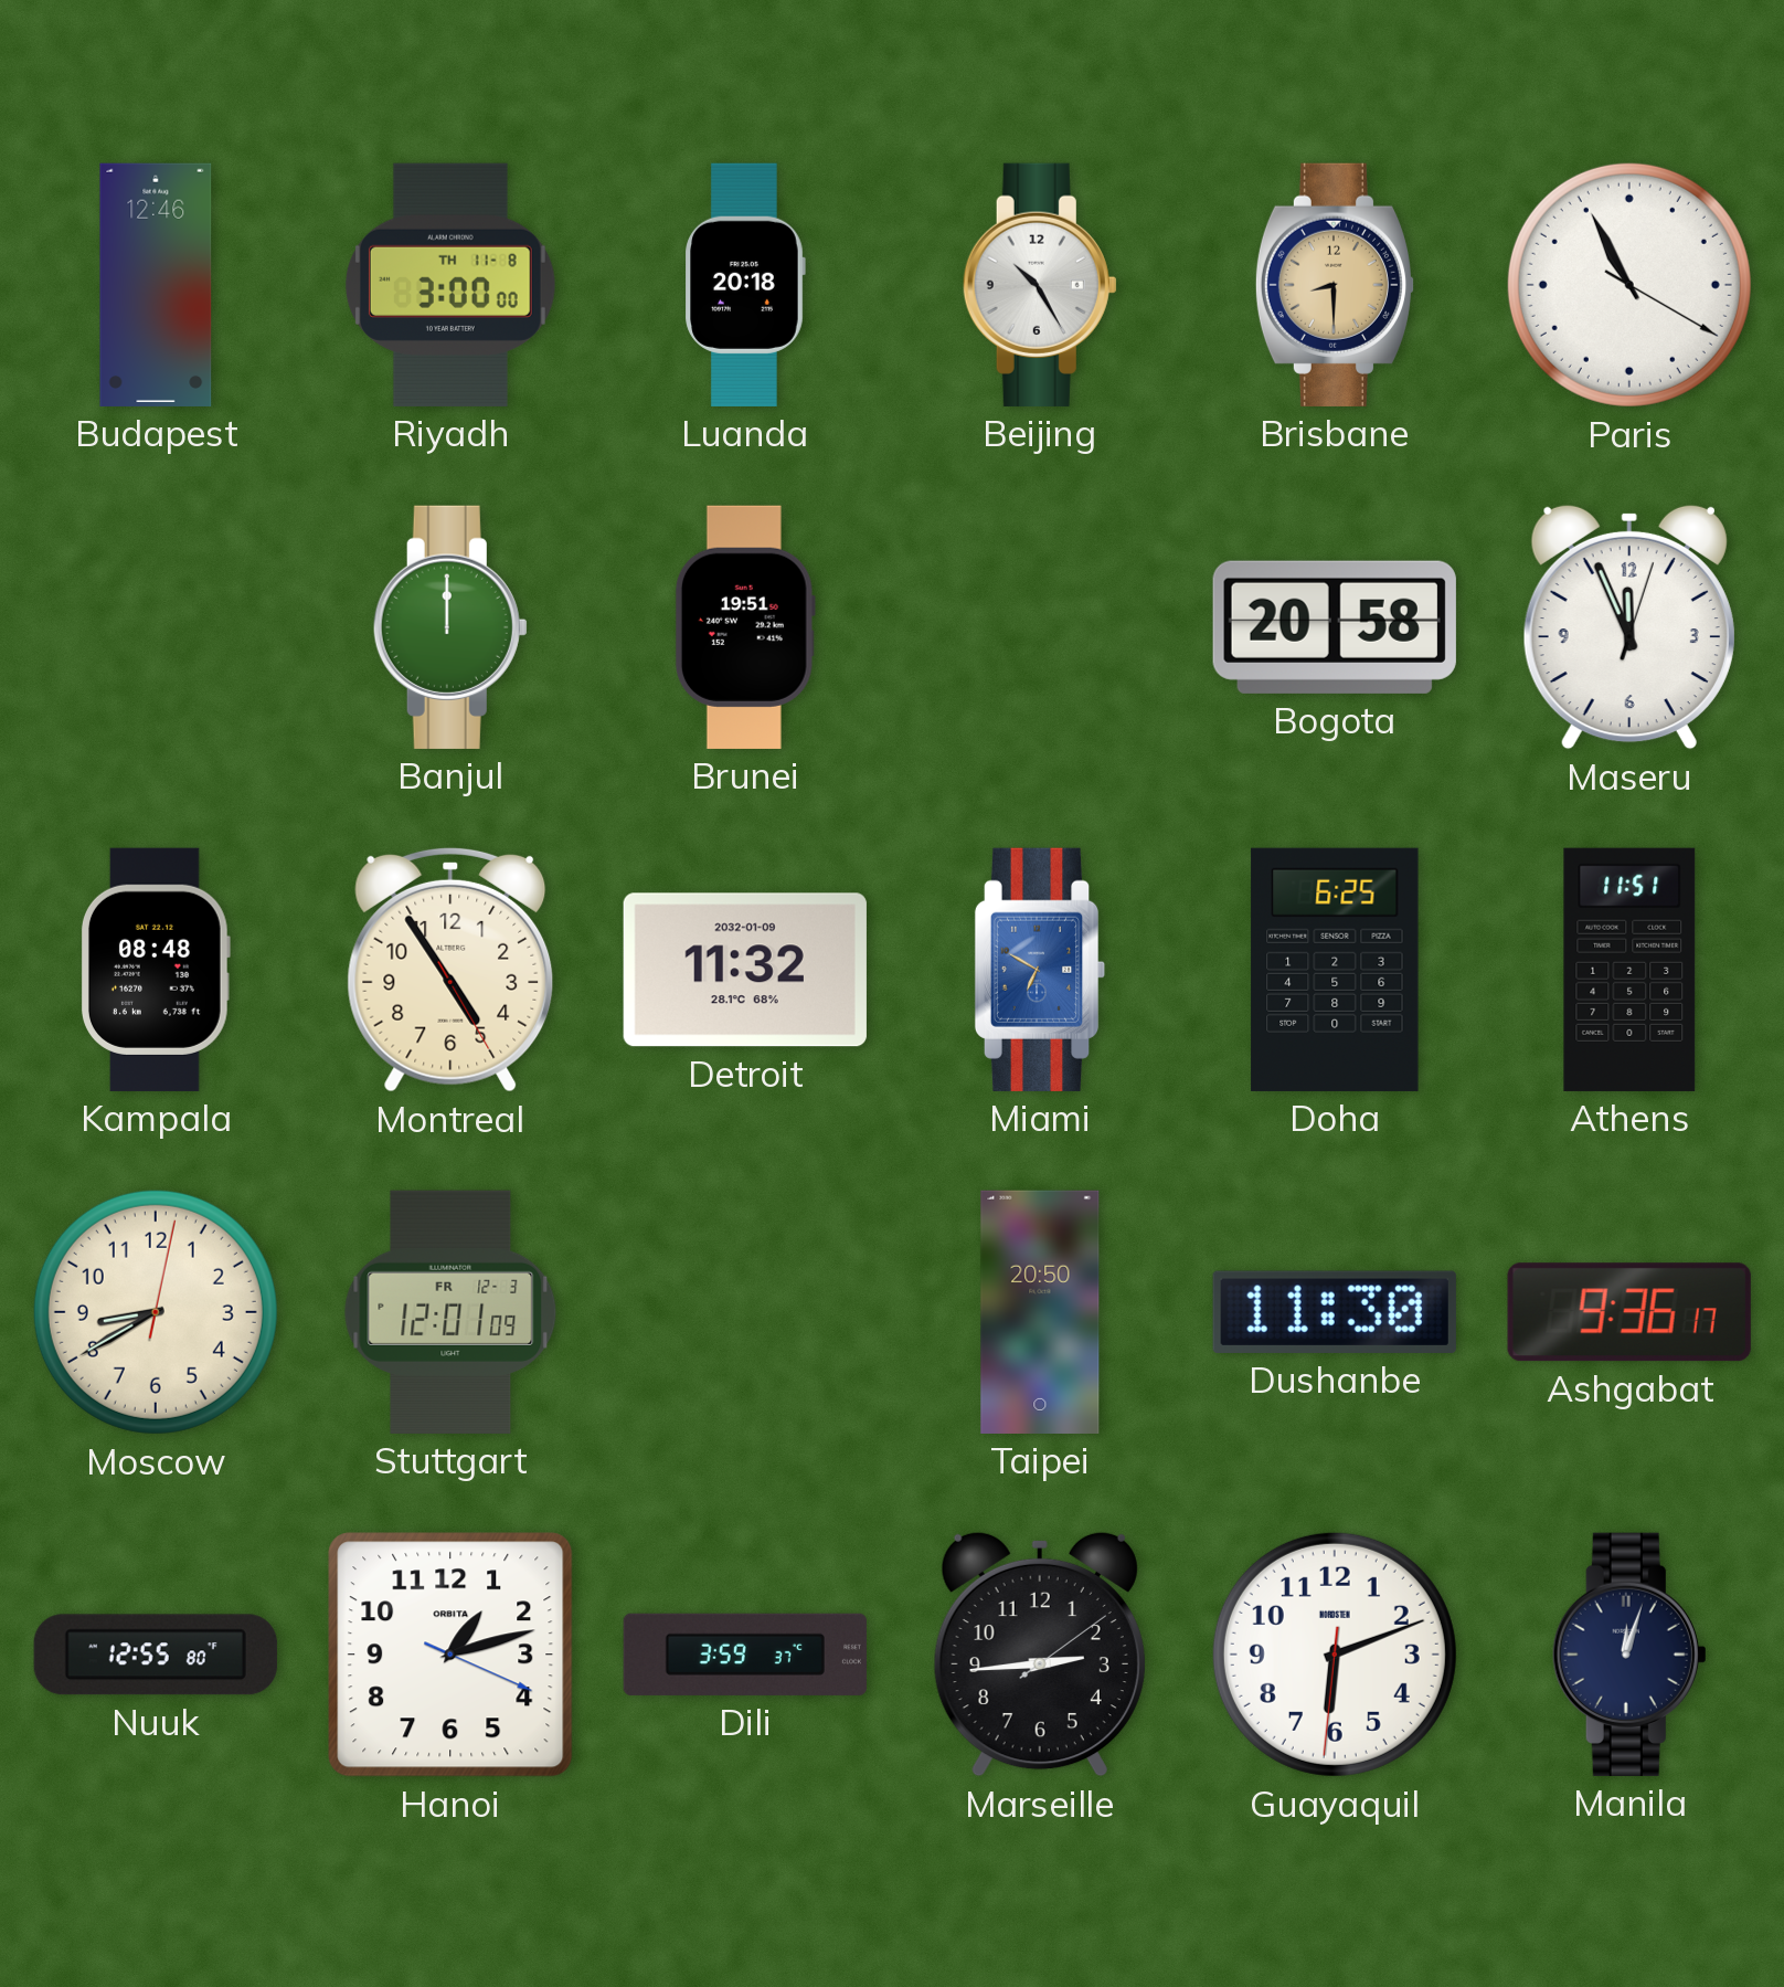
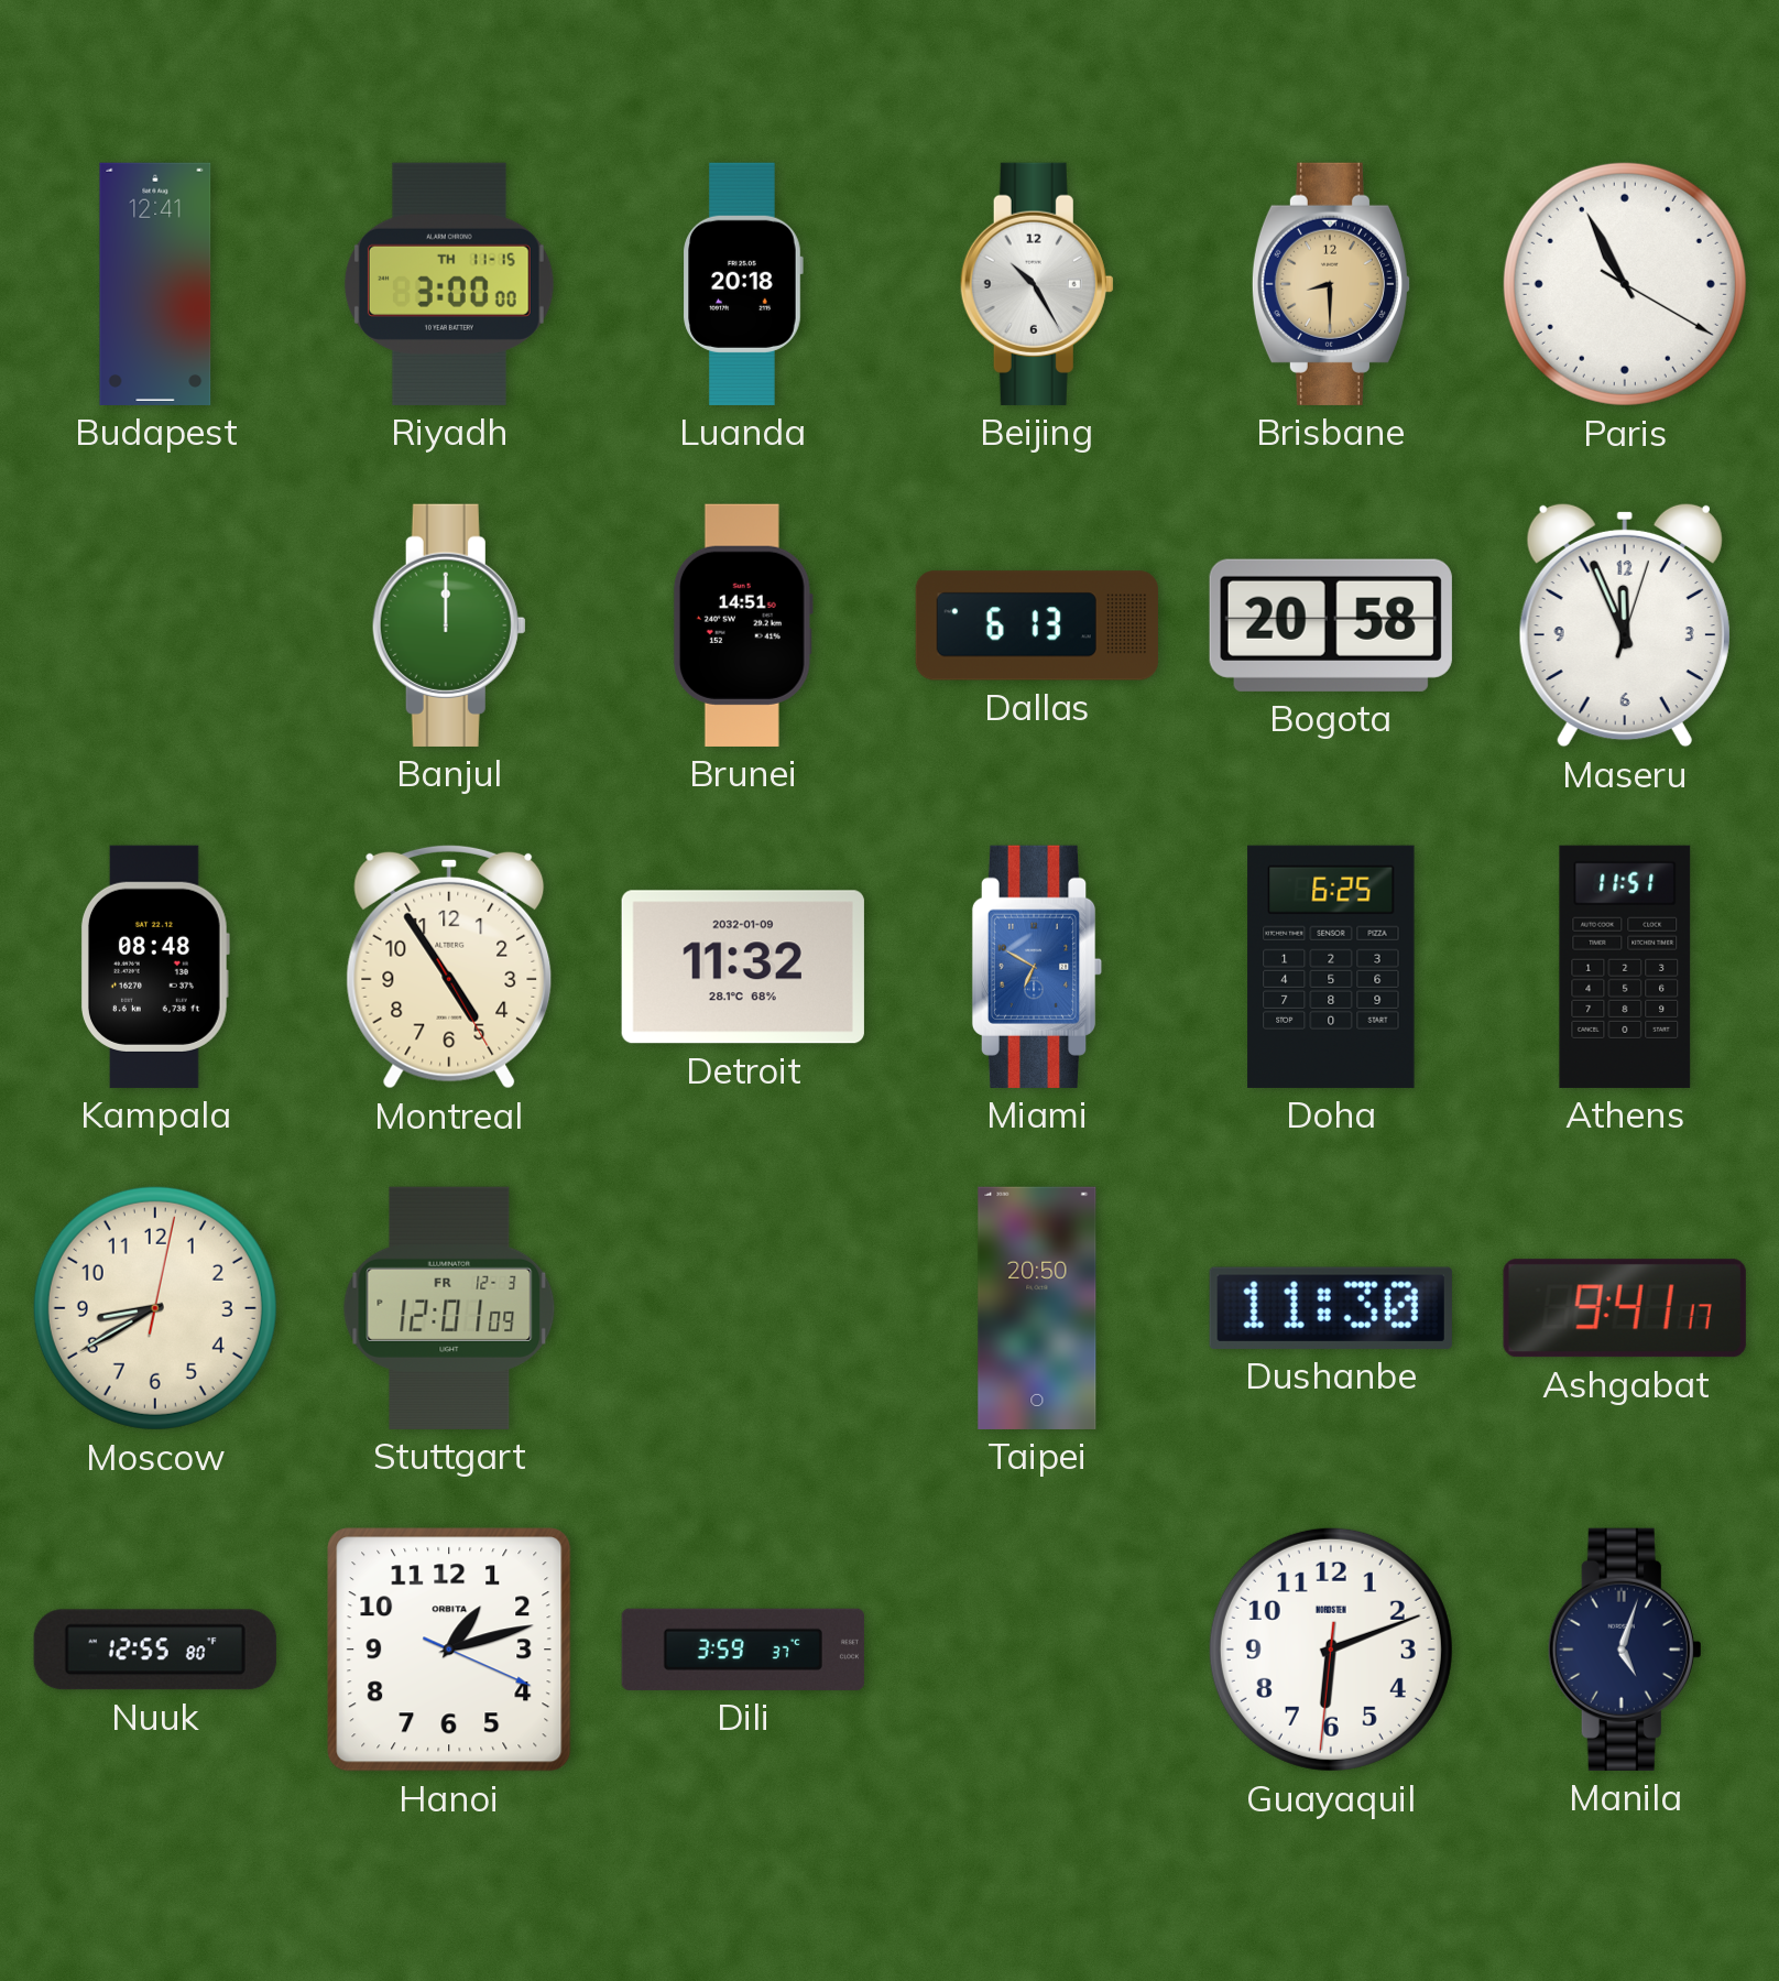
Budapest: 12:46 -> 12:41 (155, 284)
Riyadh date: TH 11-8 -> TH 11-15 (449, 284)
Brunei: 19:51 -> 14:51 (743, 625)
Dallas: none -> 6:13 (1037, 625)
Ashgabat: 9:36 -> 9:41 (1625, 1308)
Marseille: 2:44 -> none (1040, 1655)
Manila: 12:03 -> 5:03 (1625, 1650)
